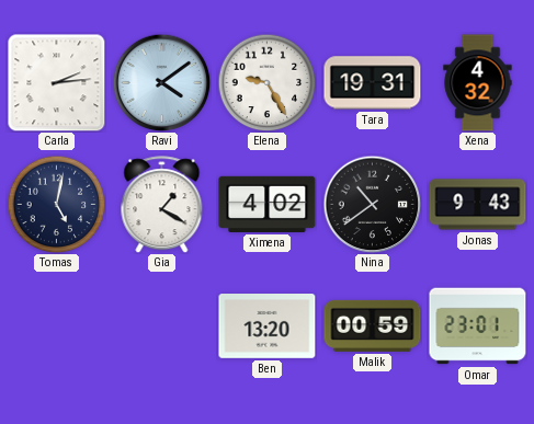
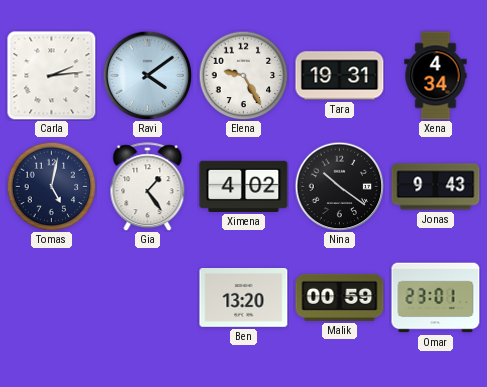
Xena: 4:32 -> 4:34 (436, 76)
Gia: 1:20 -> 1:24 (148, 187)
Nina: 10:39 -> 10:21 (339, 186)
